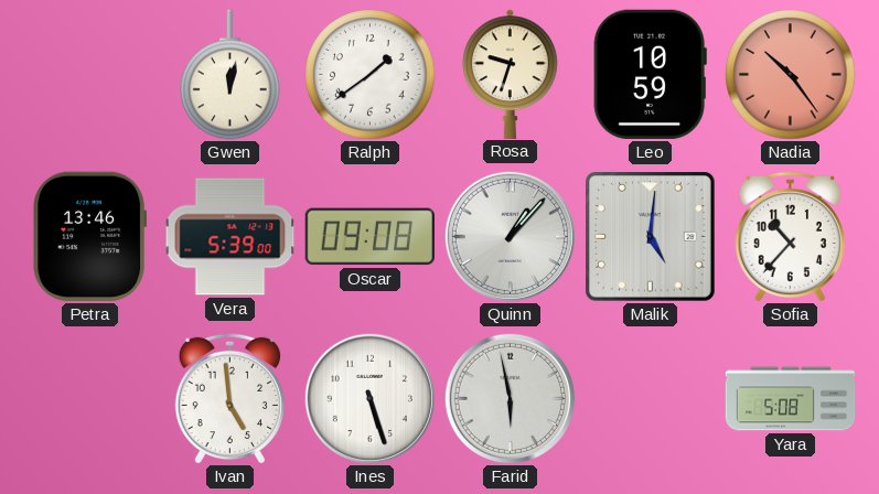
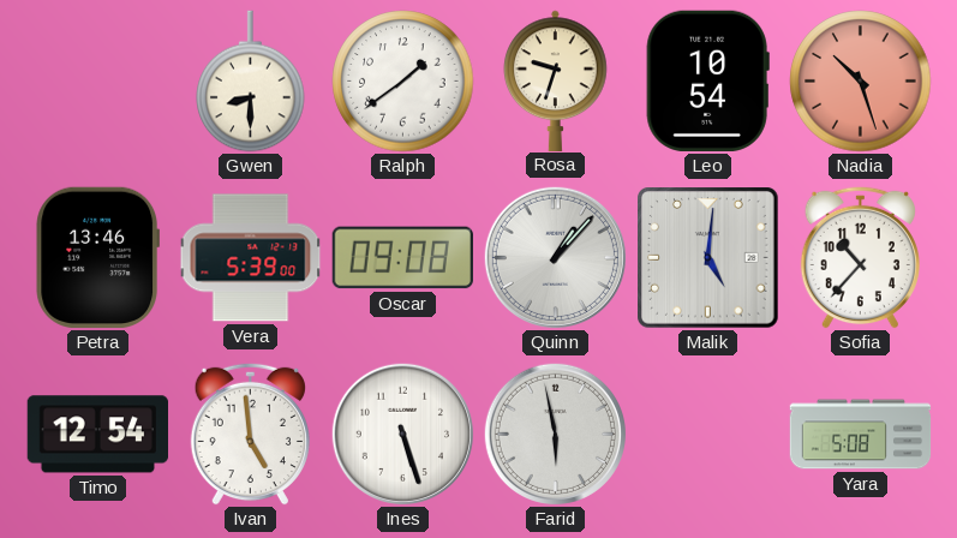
Gwen: 12:02 -> 8:30 (251, 82)
Leo: 10:59 -> 10:54 (707, 80)
Nadia: 10:24 -> 10:27 (861, 82)
Timo: none -> 12:54 (97, 435)
